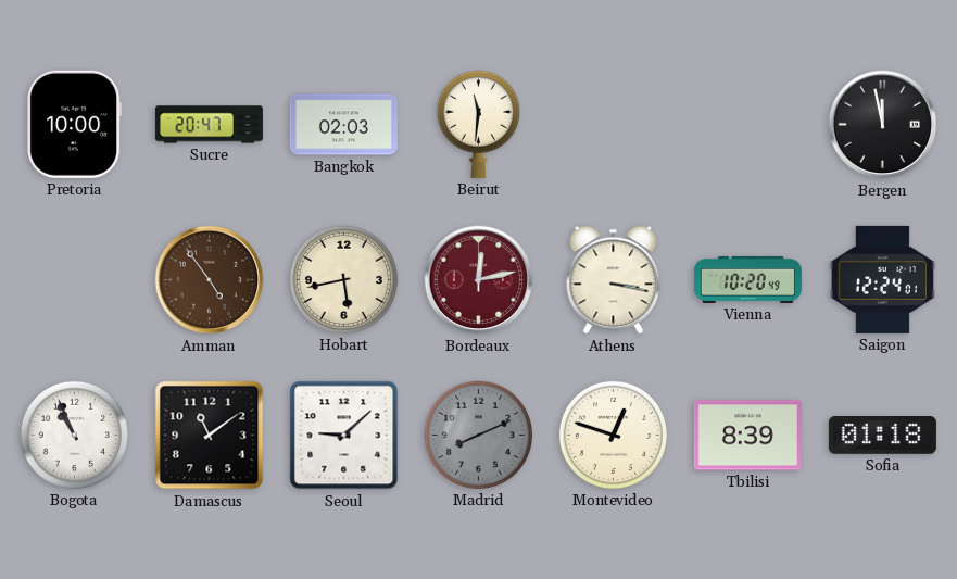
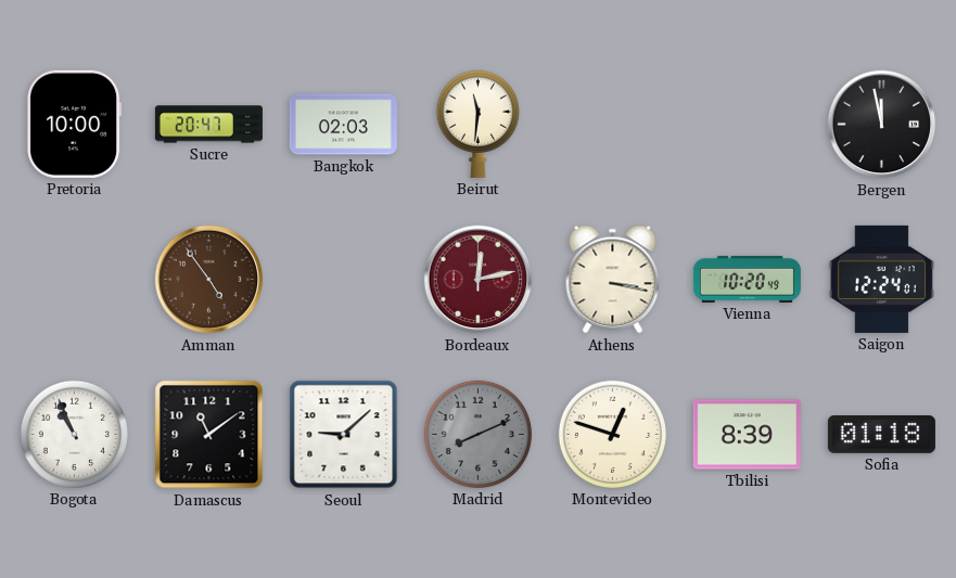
Hobart: 5:43 -> none (343, 279)
